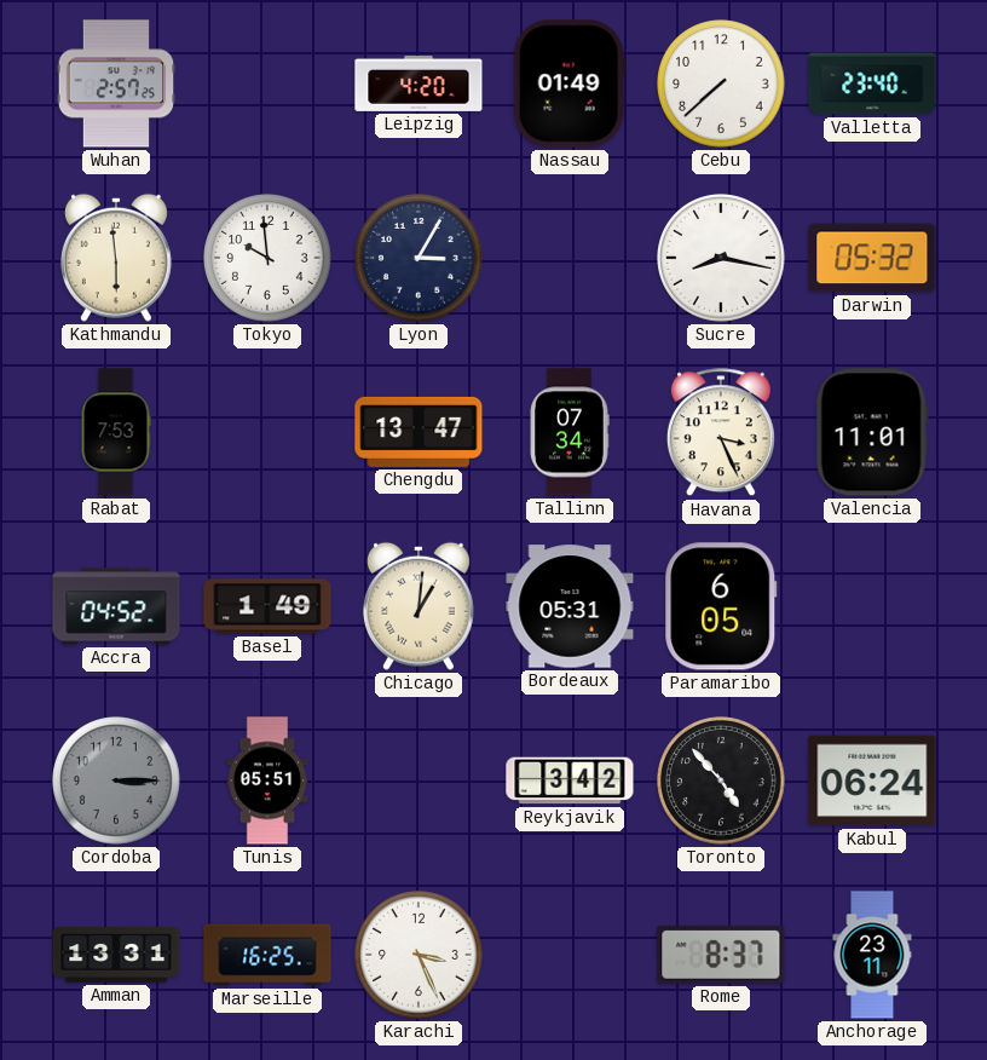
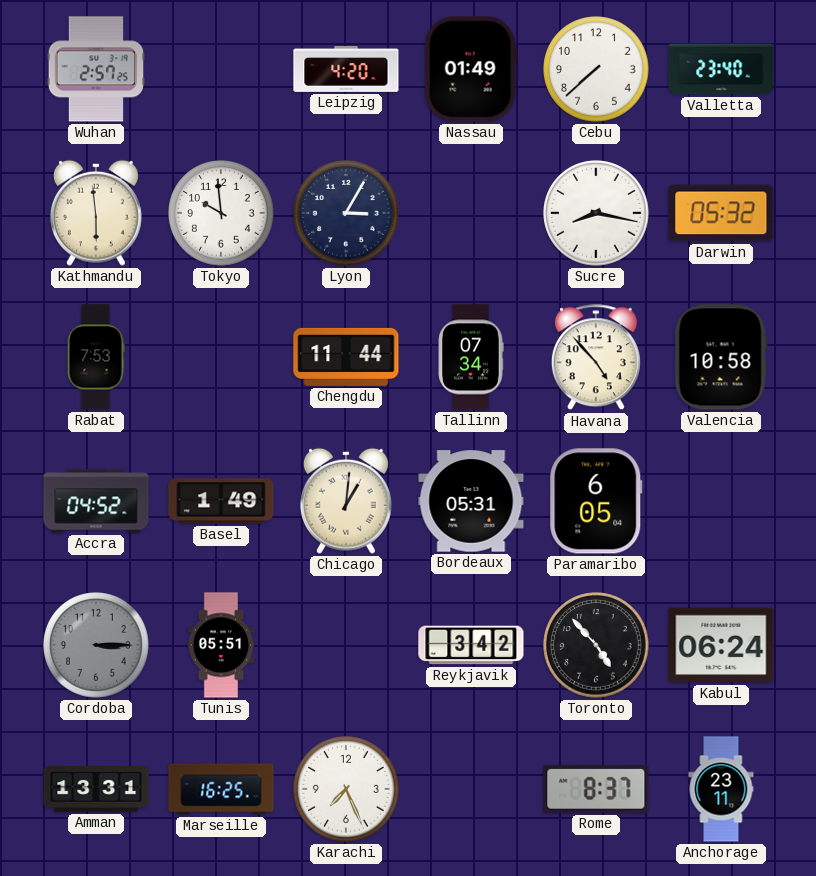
Chengdu: 13:47 -> 11:44 (346, 357)
Havana: 3:26 -> 4:53 (596, 358)
Valencia: 11:01 -> 10:58 (721, 357)
Karachi: 3:26 -> 7:26 (346, 789)
